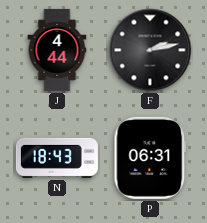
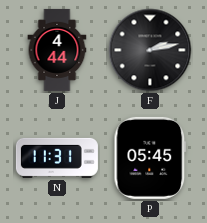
N: 18:43 -> 11:31 (57, 158)
P: 06:31 -> 05:45 (150, 158)
